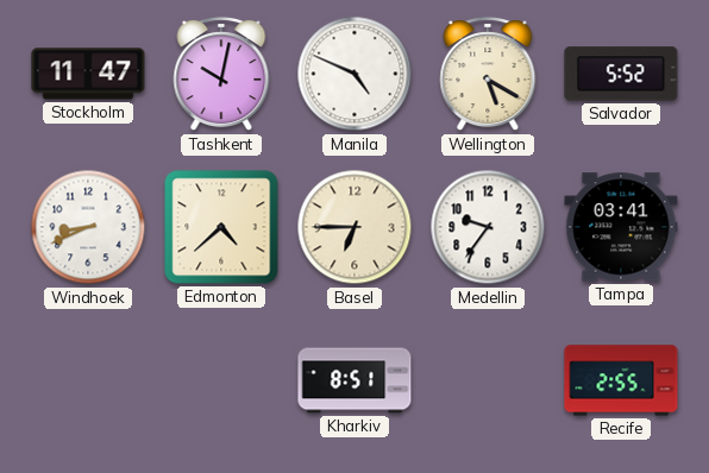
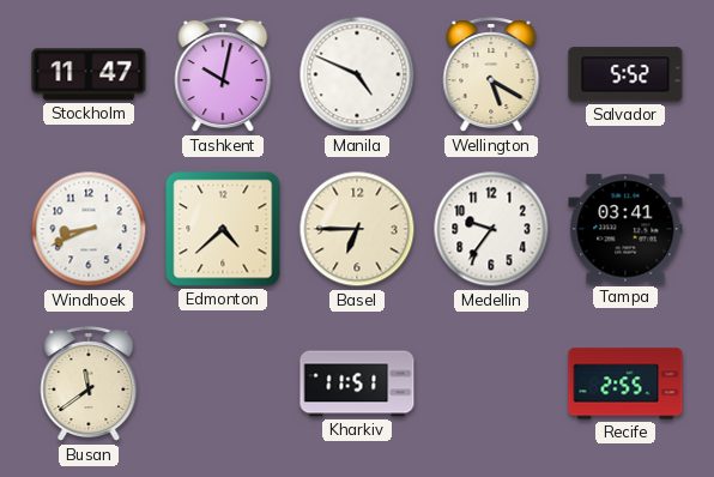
Busan: none -> 11:39 (89, 385)
Kharkiv: 8:51 -> 11:51 (357, 384)
